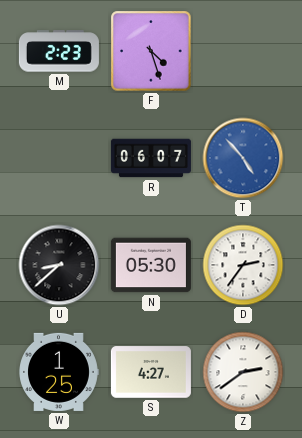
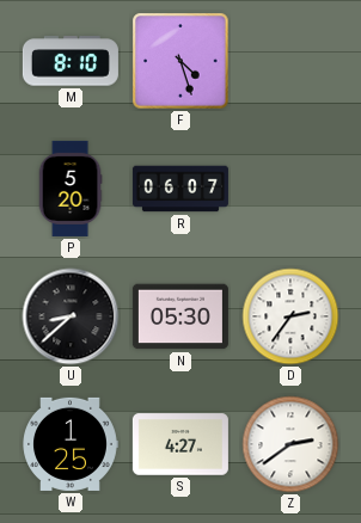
M: 2:23 -> 8:10 (71, 61)
P: none -> 5:20 (71, 189)
T: 4:53 -> none (243, 158)
